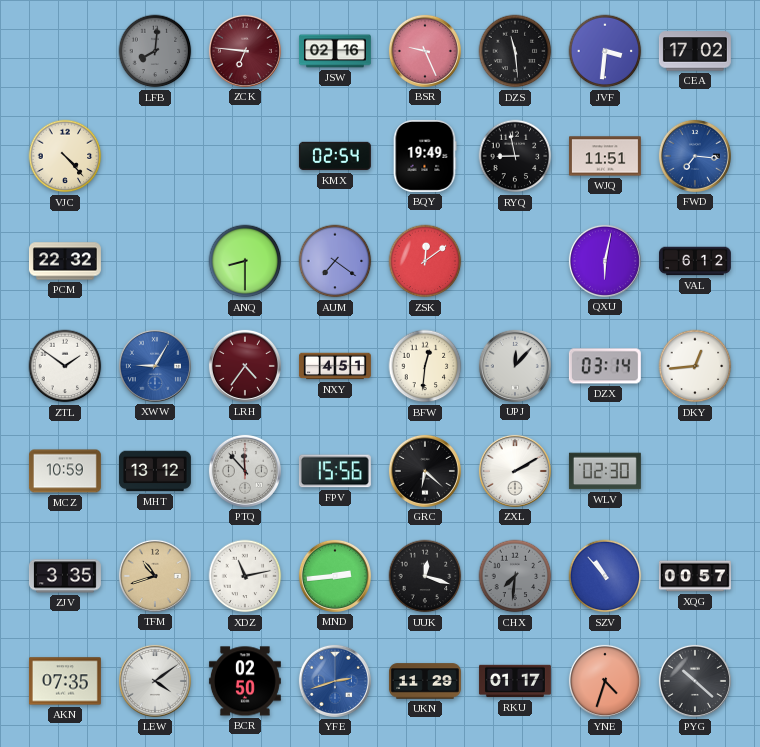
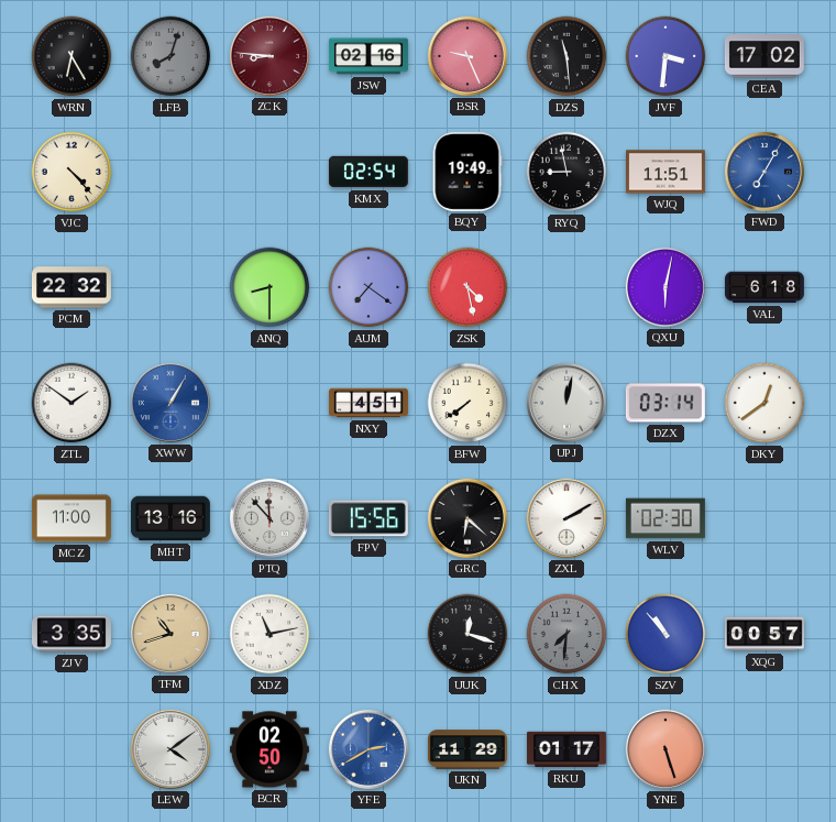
WRN: none -> 6:25 (71, 56)
LFB: 8:01 -> 8:03 (170, 56)
ZCK: 6:46 -> 8:46 (269, 56)
FWD: 7:16 -> 7:05 (765, 172)
ZSK: 12:09 -> 4:28 (468, 287)
VAL: 6:12 -> 6:18 (765, 287)
XWW: 9:05 -> 1:05 (170, 403)
LRH: 4:36 -> none (245, 366)
BFW: 12:31 -> 7:39 (468, 403)
UPJ: 12:07 -> 12:02 (566, 403)
DKY: 12:44 -> 12:39 (765, 403)
MCZ: 10:59 -> 11:00 (71, 518)
MHT: 13:12 -> 13:16 (170, 518)
MND: 2:44 -> none (335, 576)
AKN: 07:35 -> none (65, 681)
YFE: 2:42 -> 2:40 (369, 749)
YNE: 4:33 -> 5:27 (665, 749)
PYG: 10:22 -> none (695, 681)
